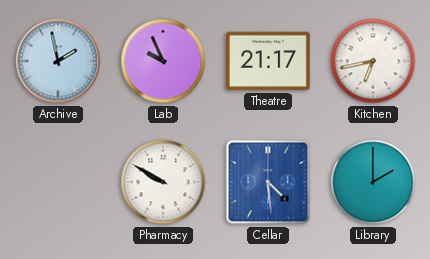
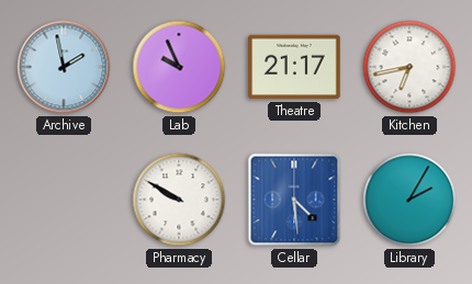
Library: 2:00 -> 2:05 (409, 200)
